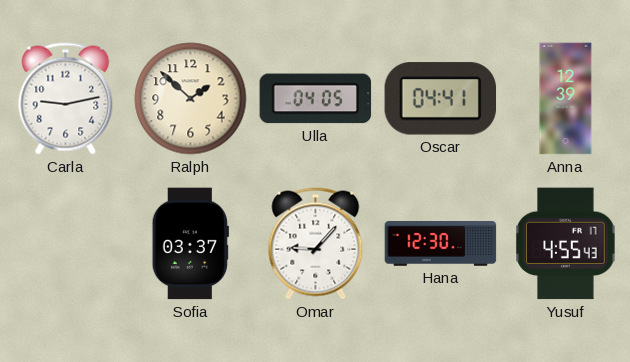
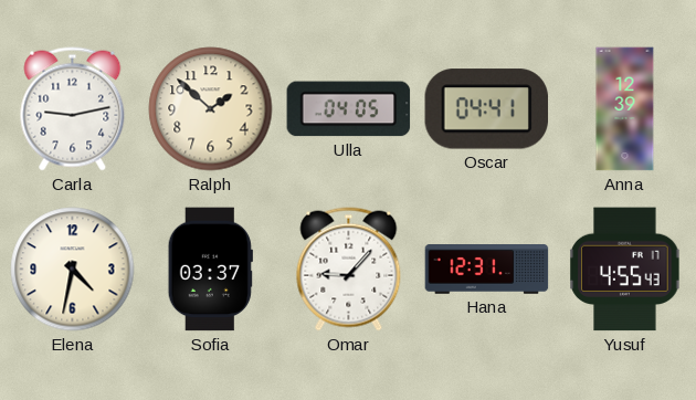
Elena: none -> 4:32 (73, 270)
Hana: 12:30 -> 12:31 (487, 270)
